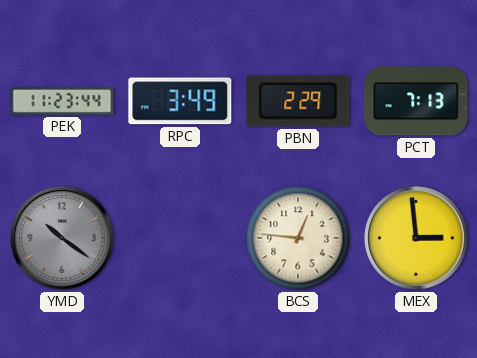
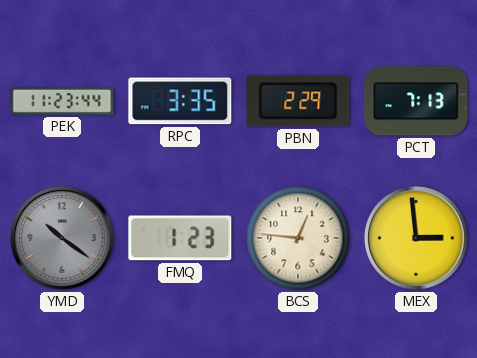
RPC: 3:49 -> 3:35 (180, 101)
FMQ: none -> 1:23 (180, 238)
